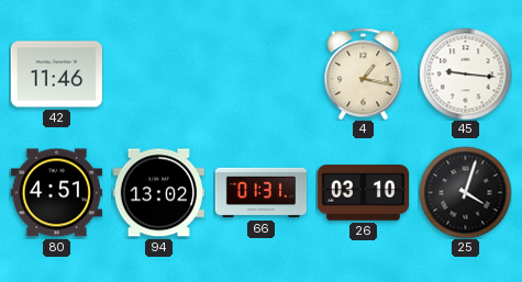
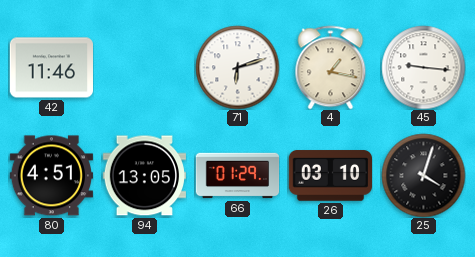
71: none -> 6:12 (237, 67)
94: 13:02 -> 13:05 (144, 176)
66: 01:31 -> 01:29 (237, 176)
